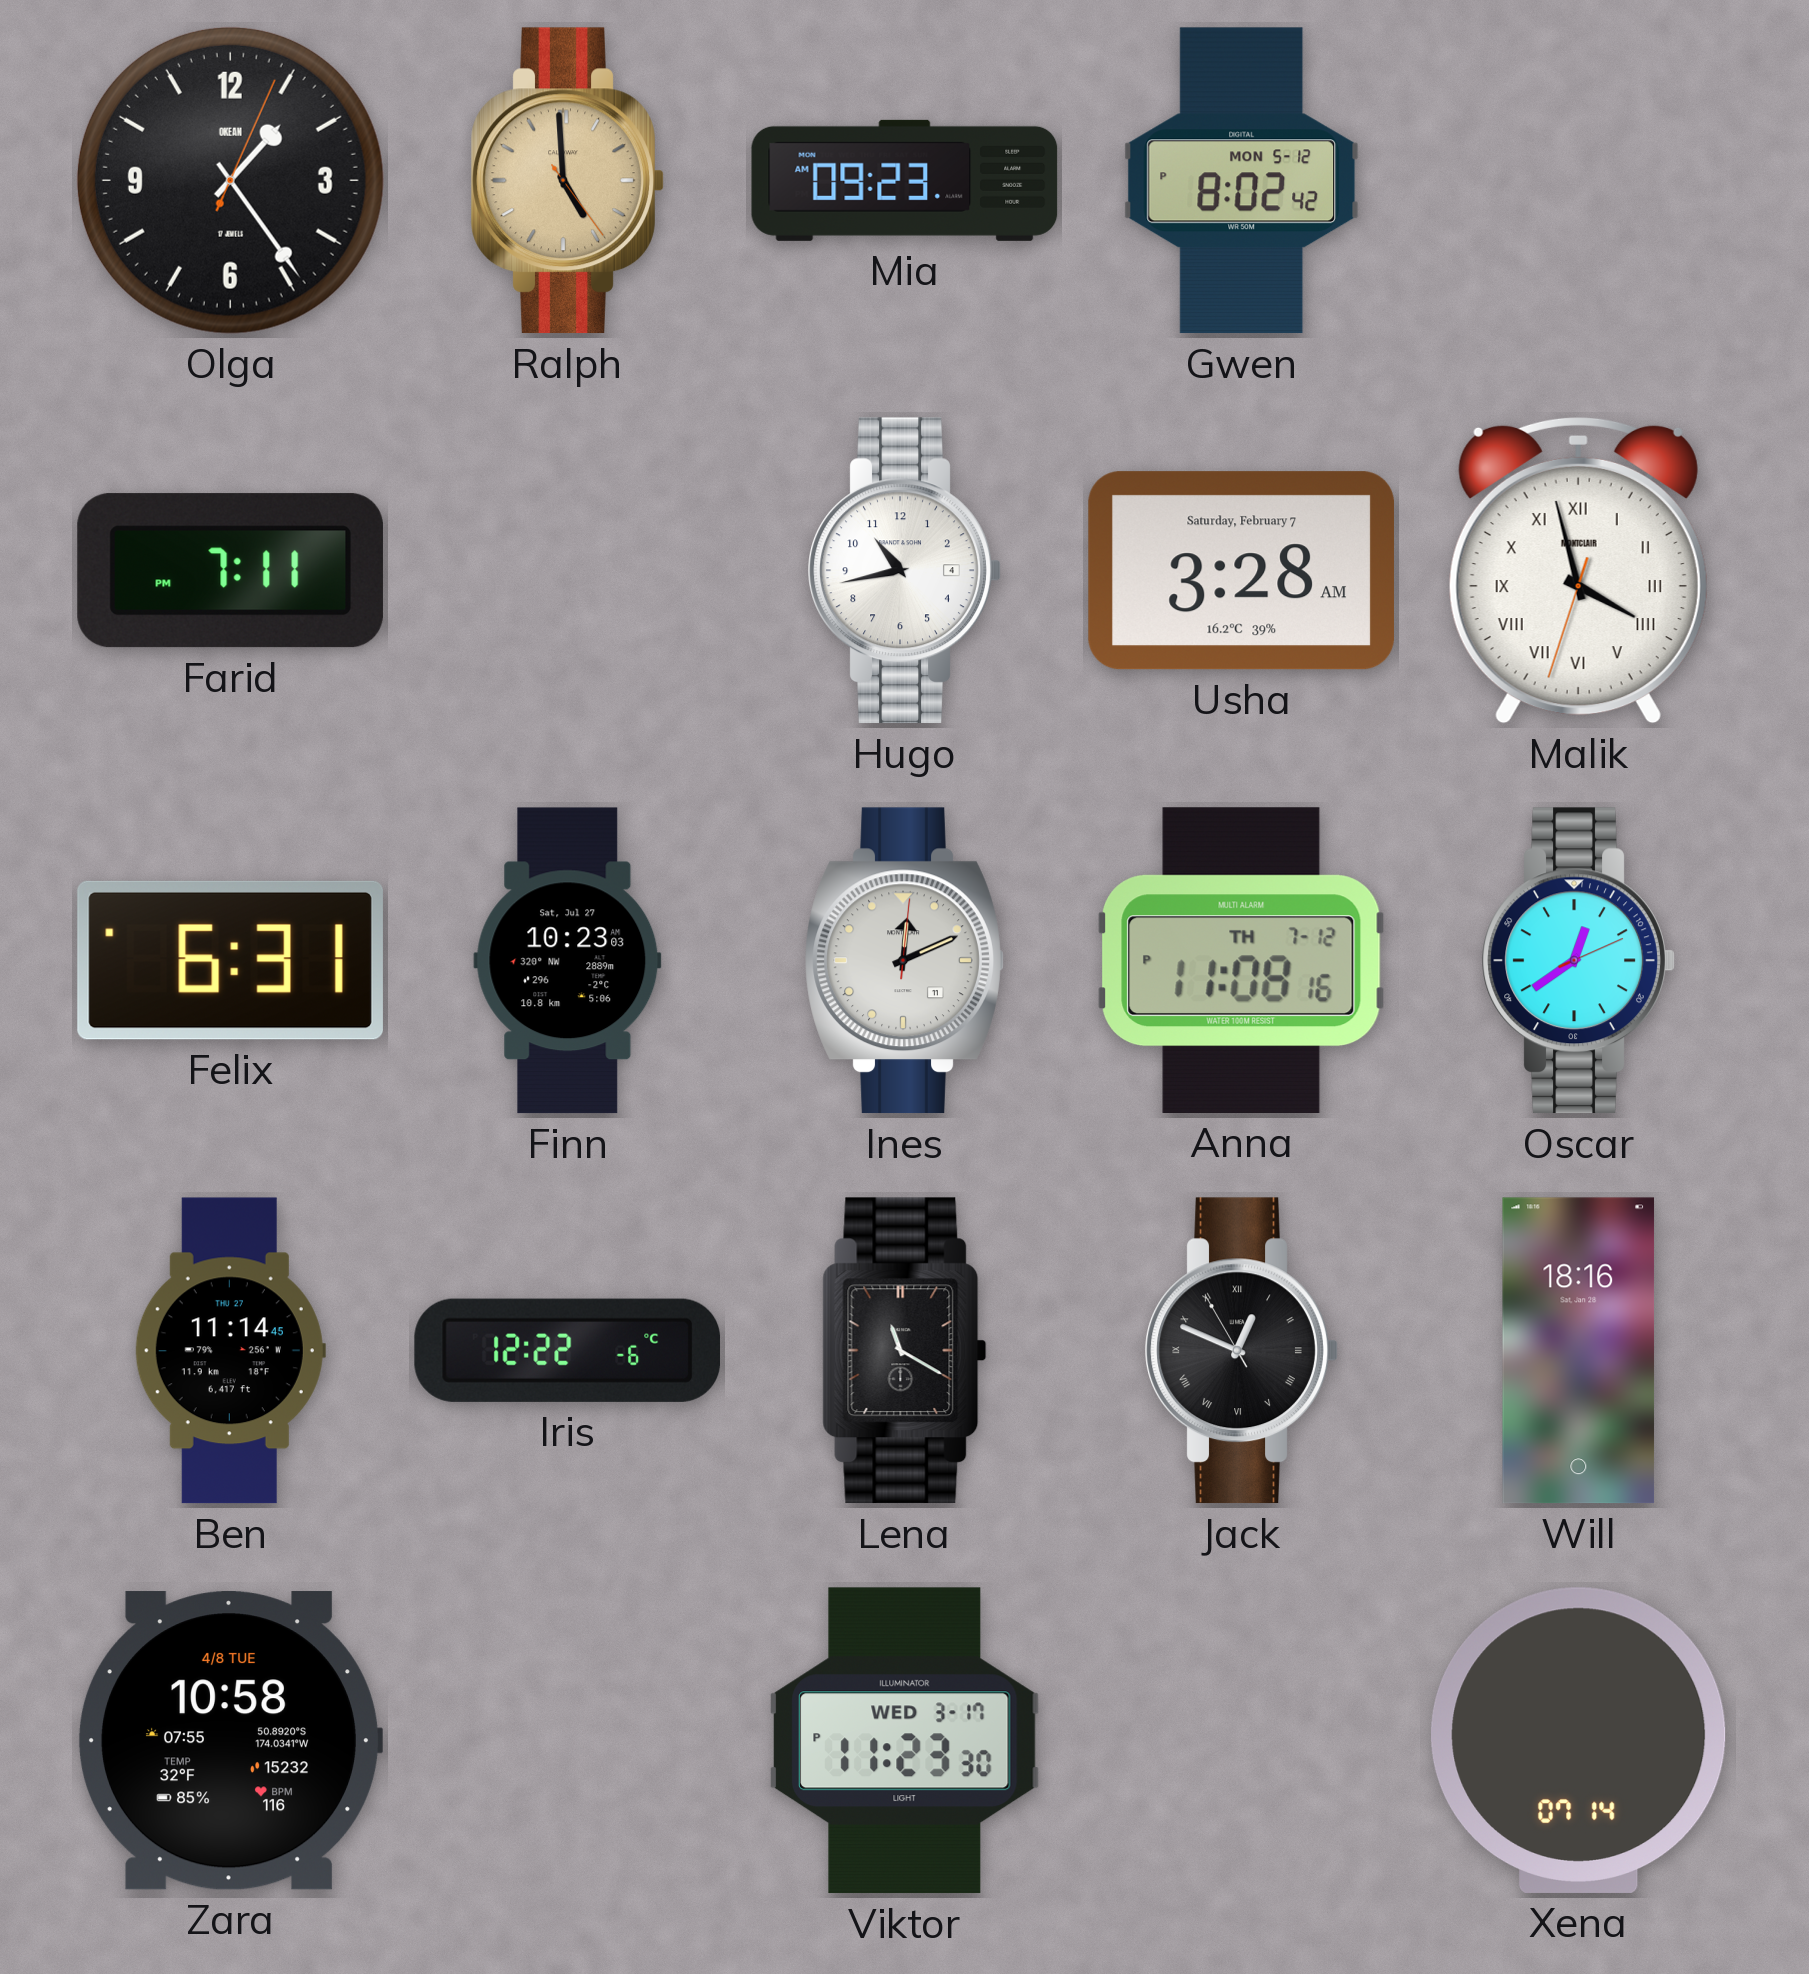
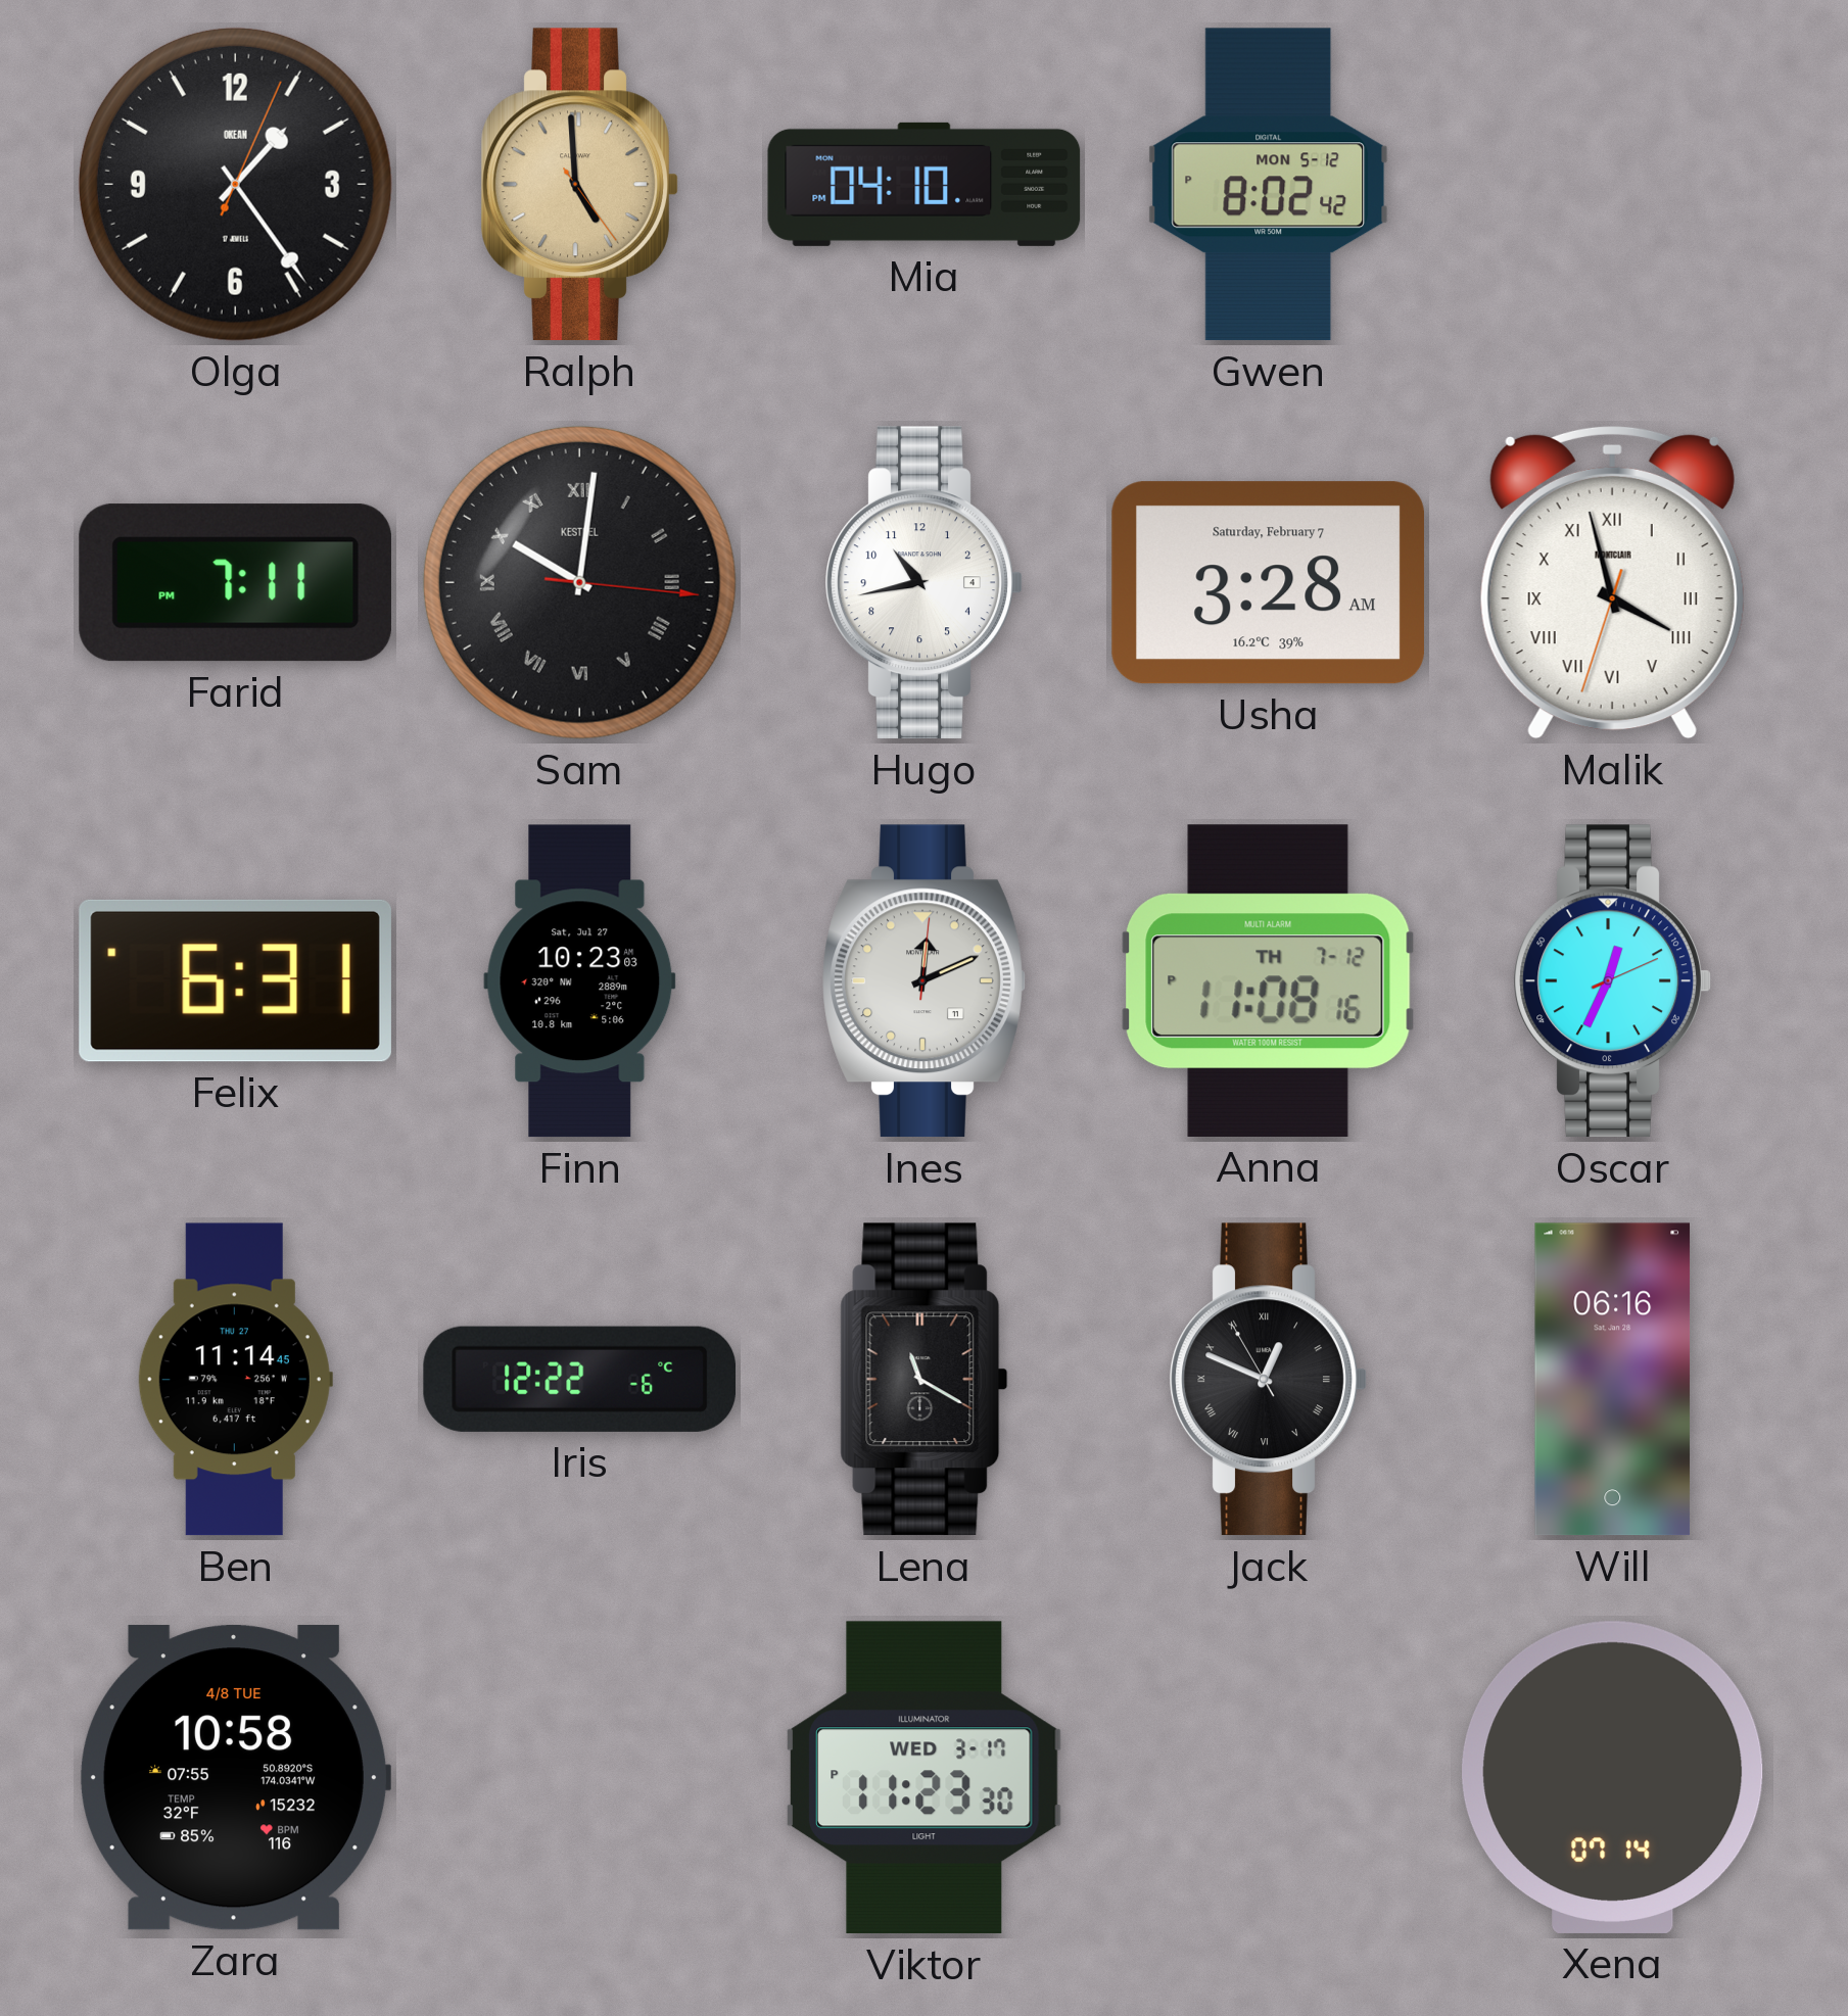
Mia: 09:23 -> 04:10 (925, 184)
Sam: none -> 10:01 (579, 582)
Oscar: 12:39 -> 12:34 (1612, 981)
Will: 18:16 -> 06:16 (1613, 1380)
